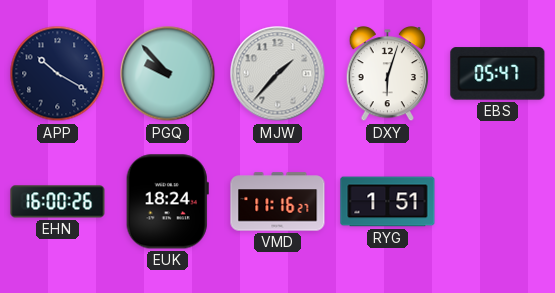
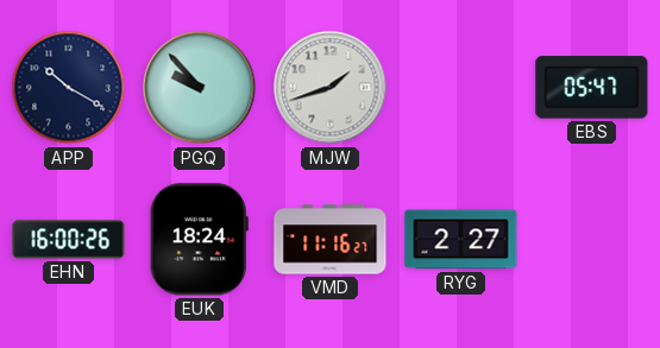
MJW: 1:37 -> 1:42 (331, 88)
DXY: 6:03 -> none (387, 74)
RYG: 1:51 -> 2:27 (461, 240)
